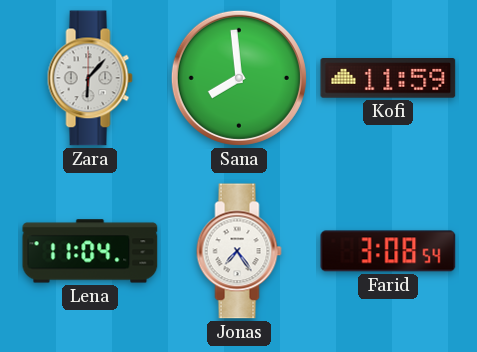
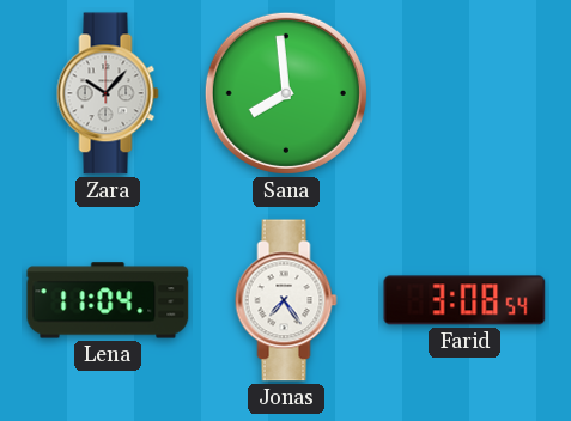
Zara: 6:07 -> 10:07 (108, 93)
Kofi: 11:59 -> none (388, 78)
